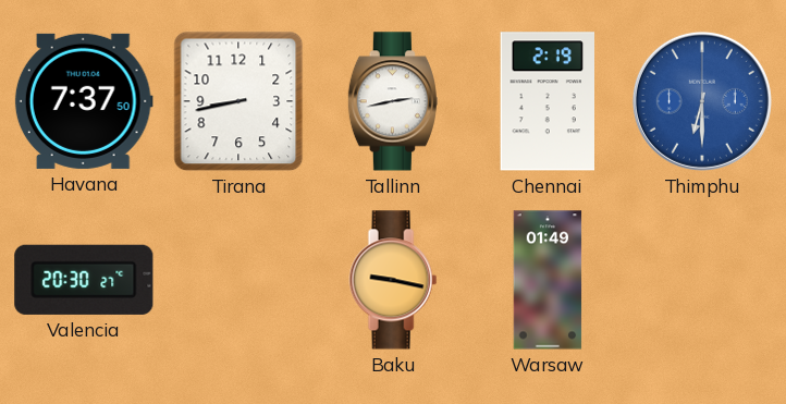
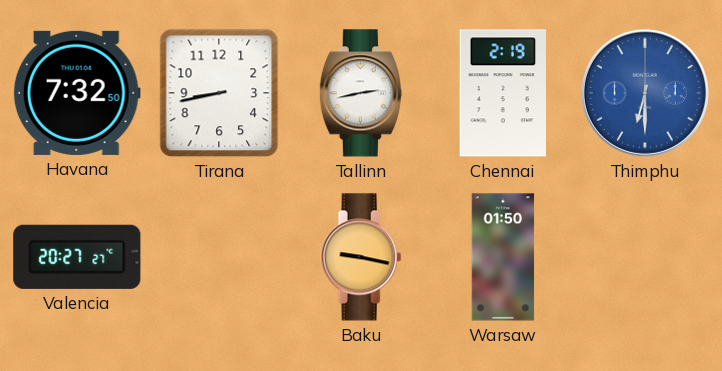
Havana: 7:37 -> 7:32 (77, 93)
Valencia: 20:30 -> 20:27 (77, 257)
Warsaw: 01:49 -> 01:50 (503, 257)
